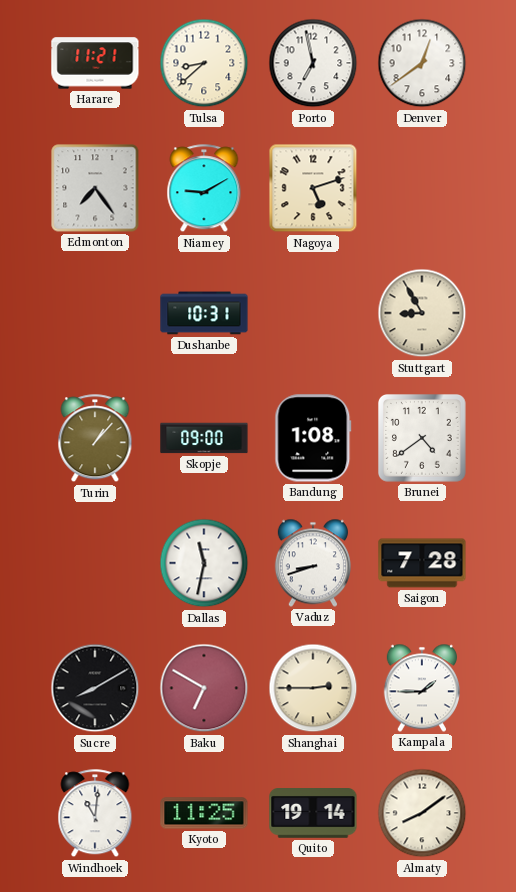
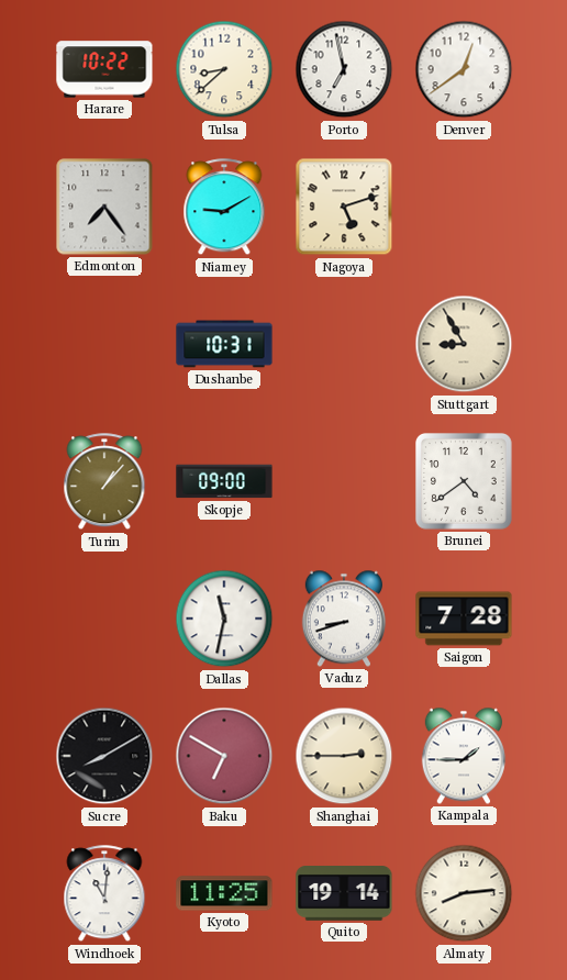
Harare: 11:21 -> 10:22 (104, 69)
Bandung: 1:08 -> none (313, 438)
Almaty: 8:09 -> 8:14 (464, 893)
